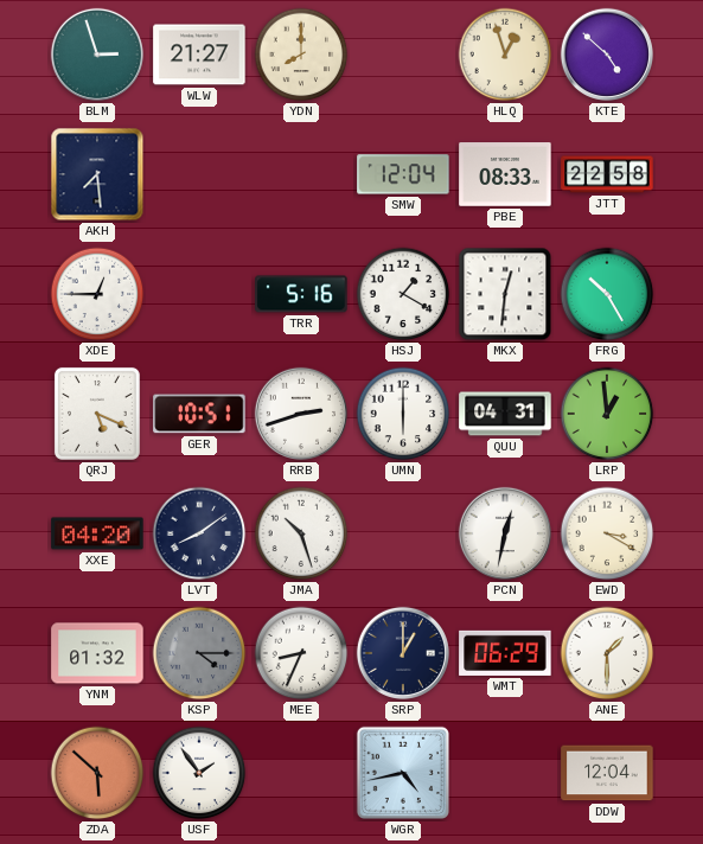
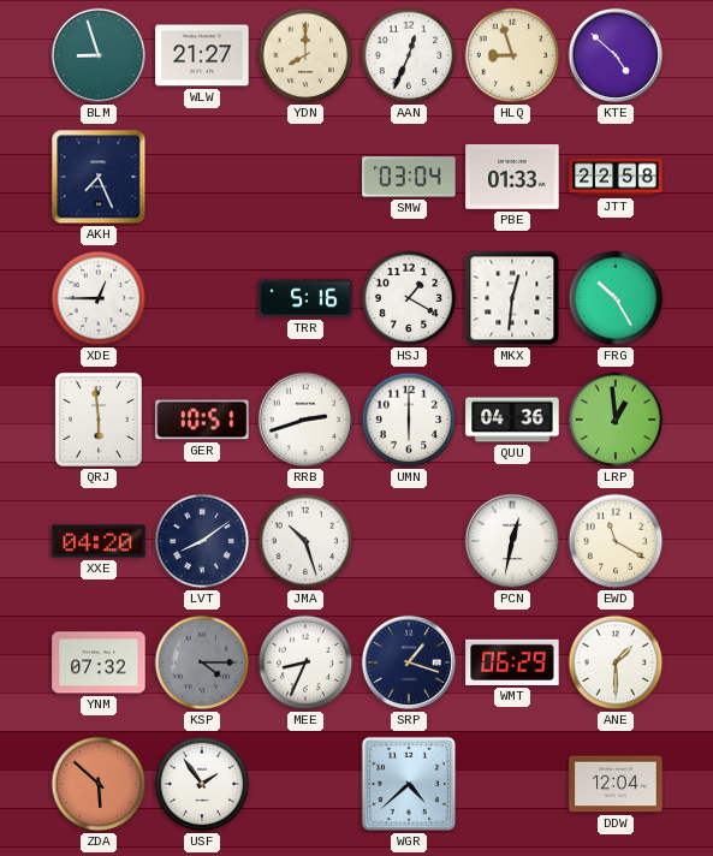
BLM: 2:57 -> 8:57 (99, 55)
AAN: none -> 12:34 (409, 55)
HLQ: 12:57 -> 8:57 (512, 55)
AKH: 7:29 -> 7:26 (99, 177)
SMW: 12:04 -> 03:04 (409, 177)
PBE: 08:33 -> 01:33 (512, 177)
QRJ: 5:19 -> 5:59 (99, 420)
QUU: 04:31 -> 04:36 (512, 420)
EWD: 3:20 -> 11:20 (616, 541)
YNM: 01:32 -> 07:32 (99, 662)
SRP: 1:00 -> 1:18 (409, 662)
WGR: 4:43 -> 4:38 (409, 784)
